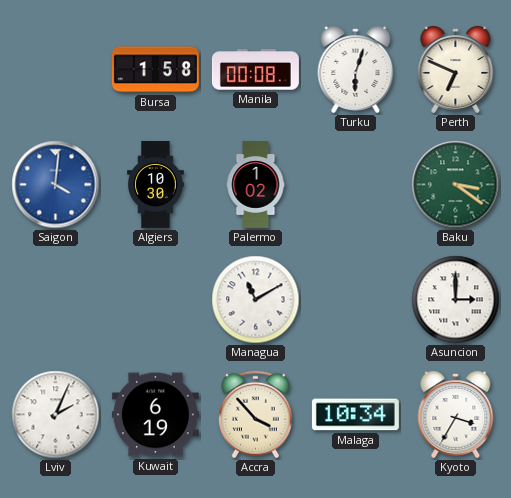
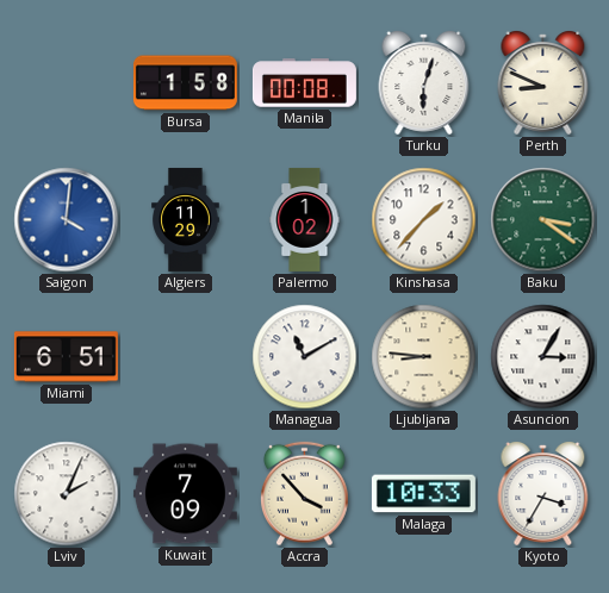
Perth: 6:49 -> 8:49 (543, 83)
Algiers: 10:30 -> 11:29 (186, 219)
Kinshasa: none -> 1:37 (424, 220)
Miami: none -> 6:51 (66, 357)
Ljubljana: none -> 8:46 (424, 357)
Asuncion: 3:00 -> 3:05 (543, 357)
Kuwait: 6:19 -> 7:09 (185, 494)
Malaga: 10:34 -> 10:33 (423, 494)
